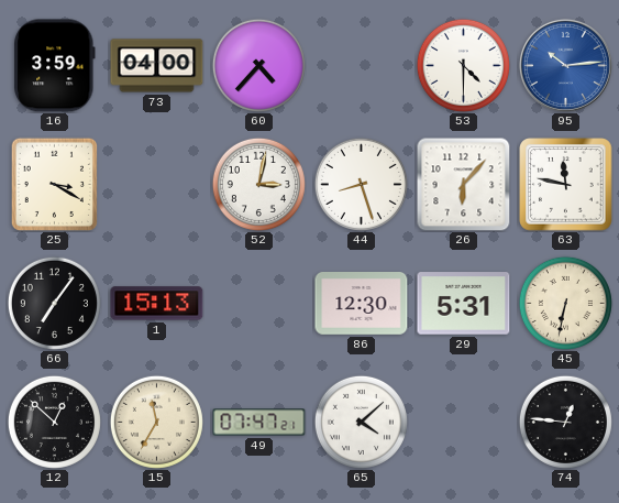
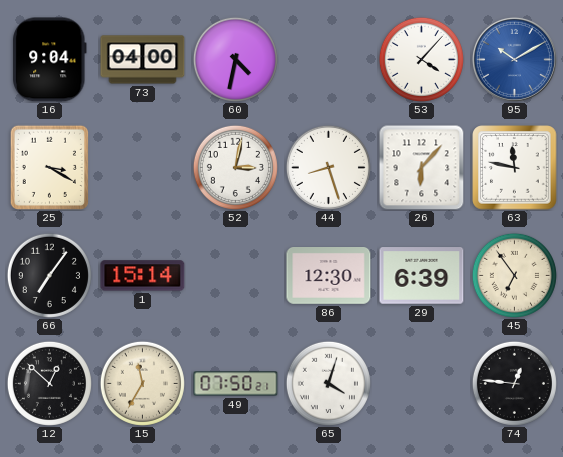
16: 3:59 -> 9:04 (50, 60)
60: 4:37 -> 4:32 (235, 59)
53: 4:30 -> 4:07 (421, 59)
95: 10:14 -> 10:10 (514, 59)
1: 15:13 -> 15:14 (143, 276)
29: 5:31 -> 6:39 (422, 276)
45: 6:32 -> 6:54 (514, 275)
49: 07:47 -> 07:50 (236, 384)
65: 4:08 -> 4:03 (328, 383)
